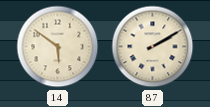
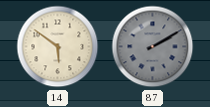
87 dial: cream -> grey (153, 47)
